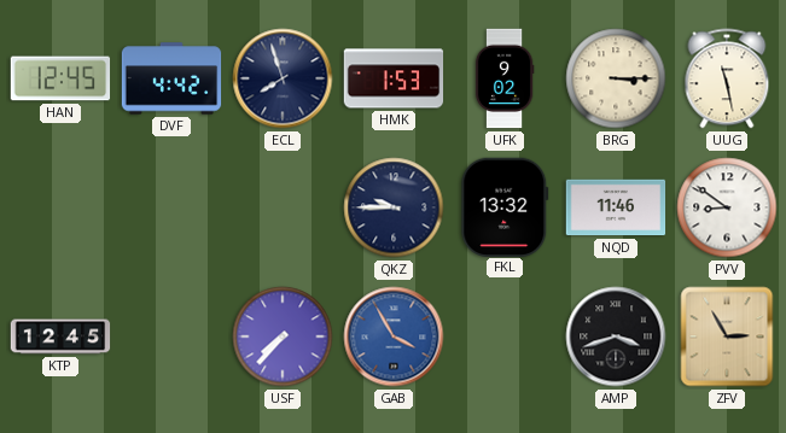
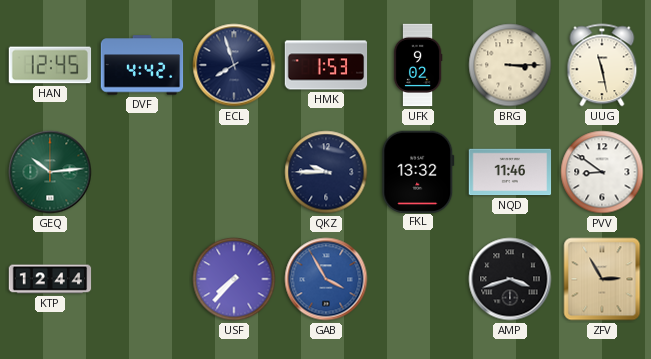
GEQ: none -> 10:14 (50, 172)
KTP: 12:45 -> 12:44 (50, 279)
